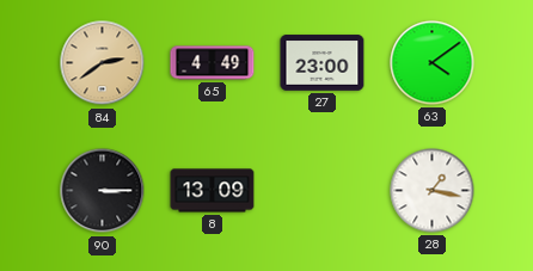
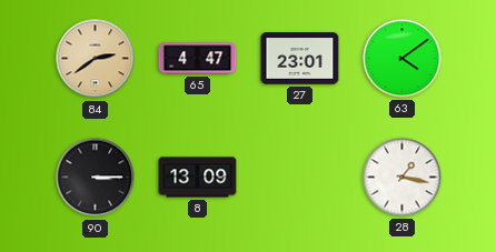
65: 4:49 -> 4:47 (198, 59)
27: 23:00 -> 23:01 (300, 59)
